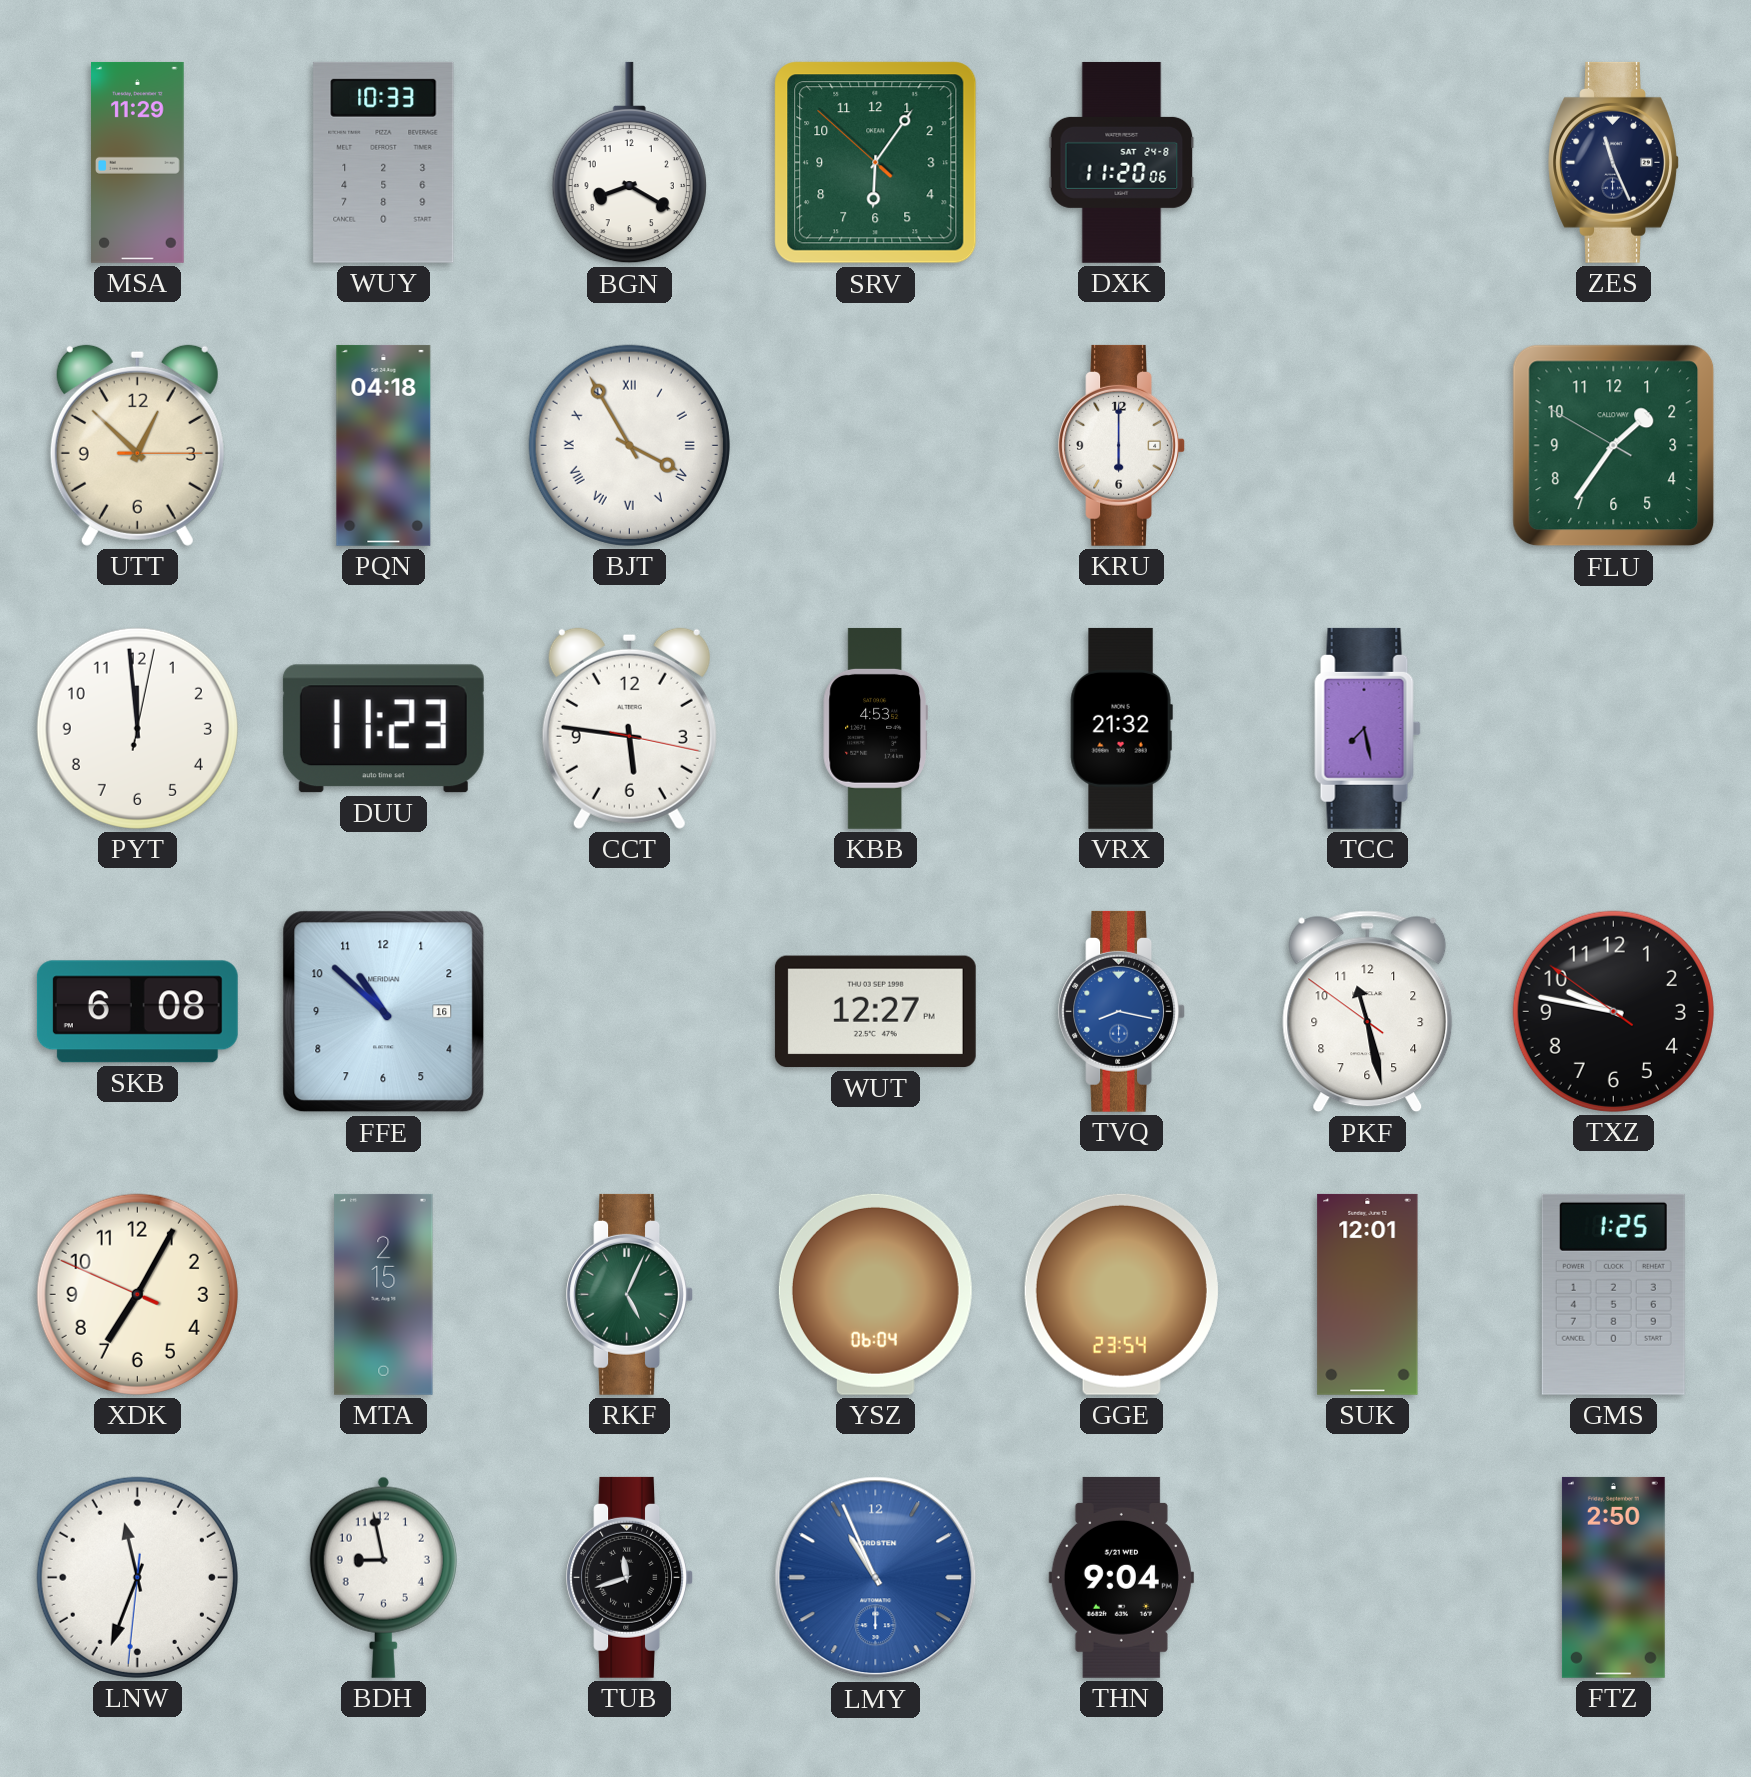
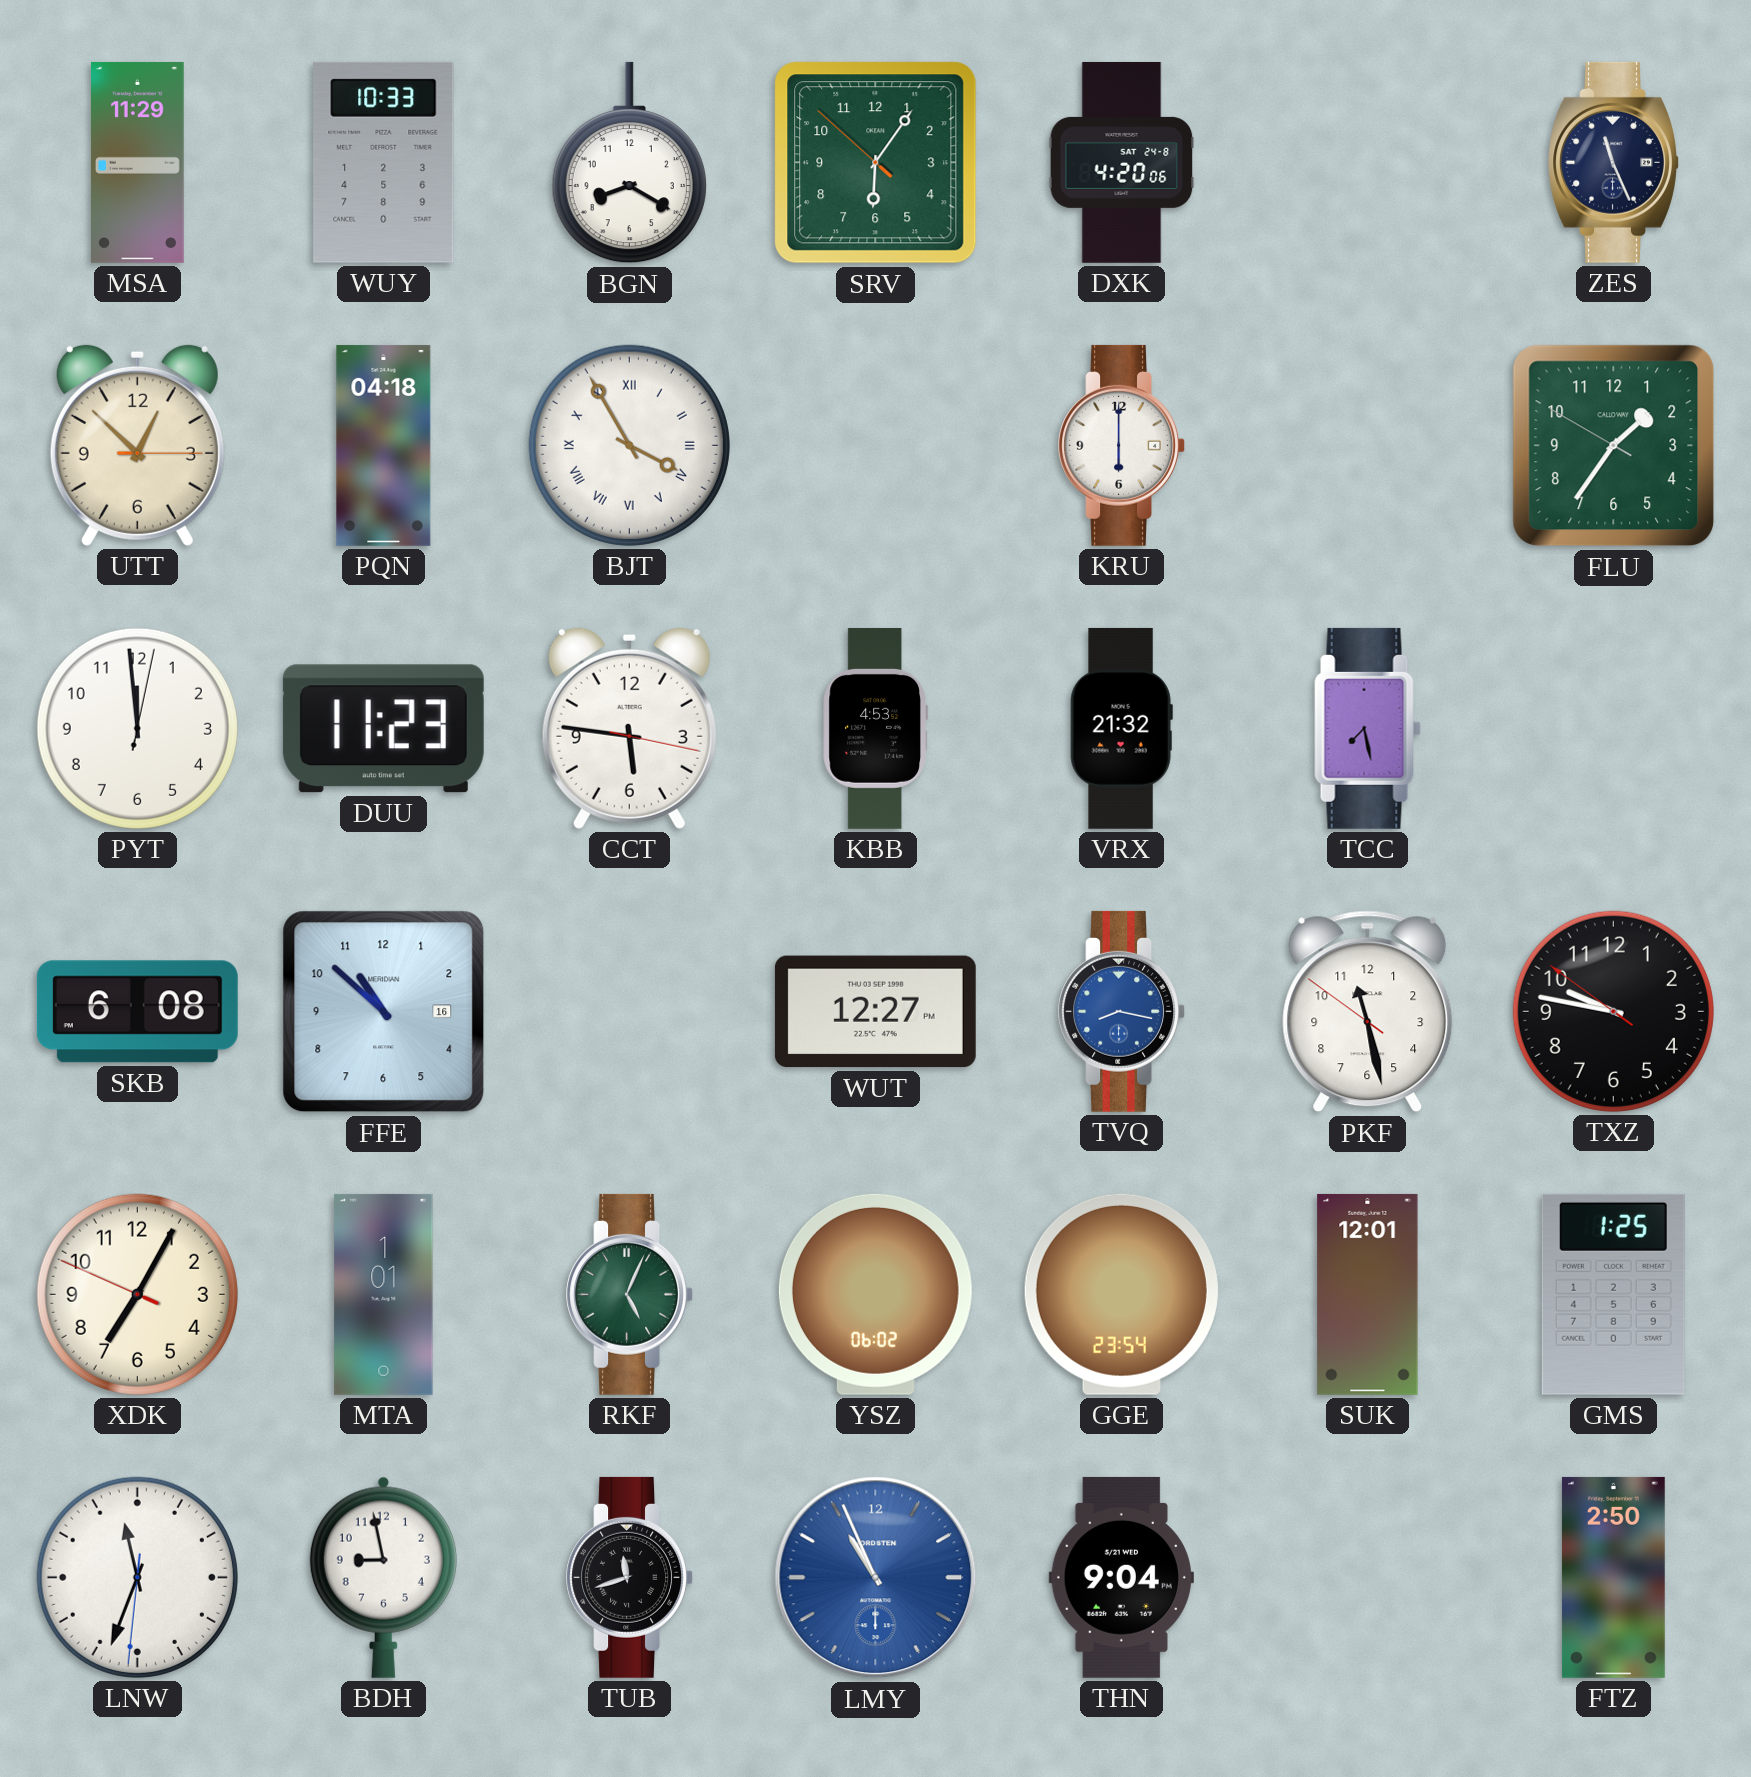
DXK: 11:20 -> 4:20 (1122, 162)
MTA: 2:15 -> 1:01 (384, 1294)
YSZ: 06:04 -> 06:02 (875, 1294)
